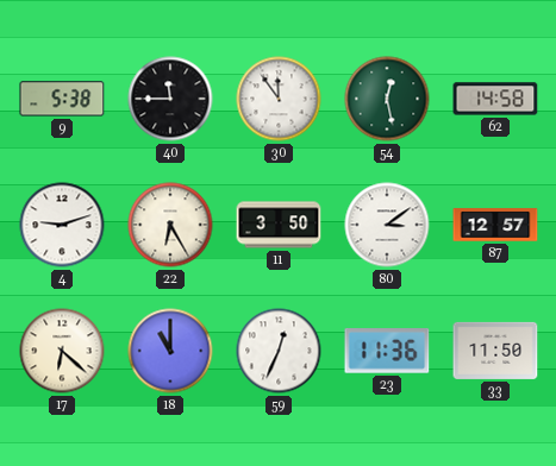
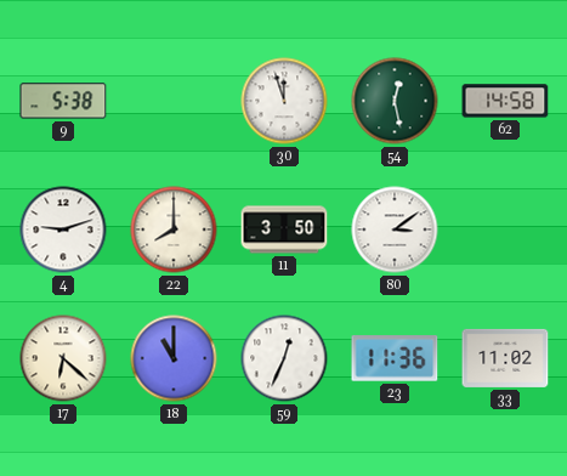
40: 11:45 -> none (170, 99)
30: 11:54 -> 11:57 (284, 101)
22: 6:25 -> 8:00 (174, 229)
87: 12:57 -> none (495, 225)
33: 11:50 -> 11:02 (505, 358)
